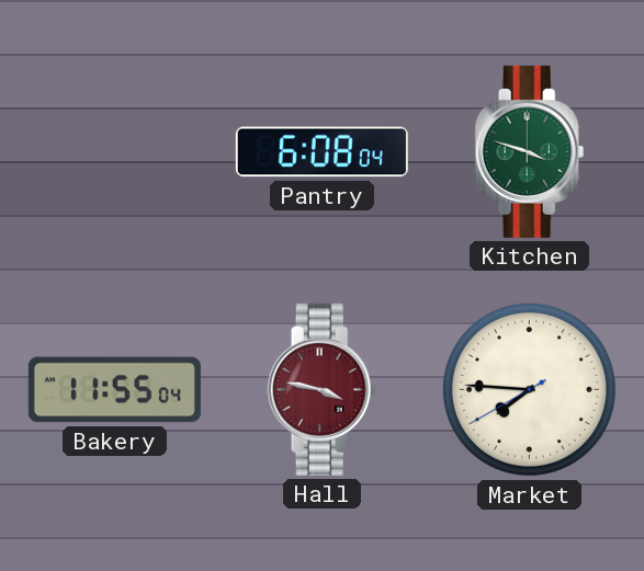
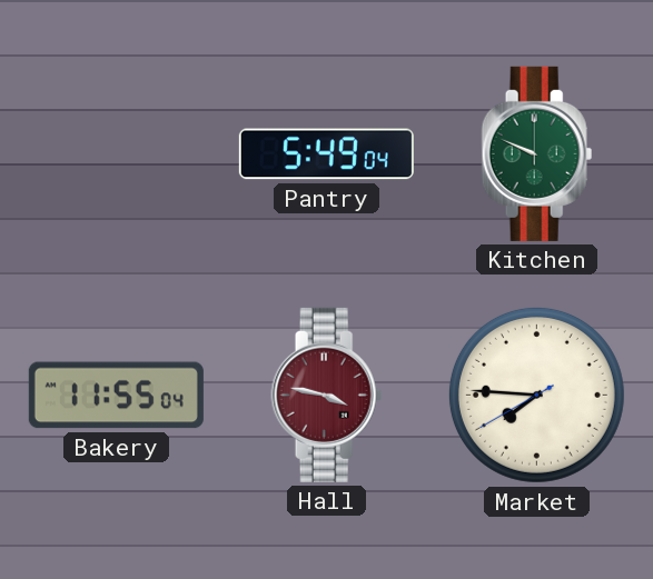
Pantry: 6:08 -> 5:49 (326, 154)
Kitchen: 3:48 -> 9:49 (537, 153)
